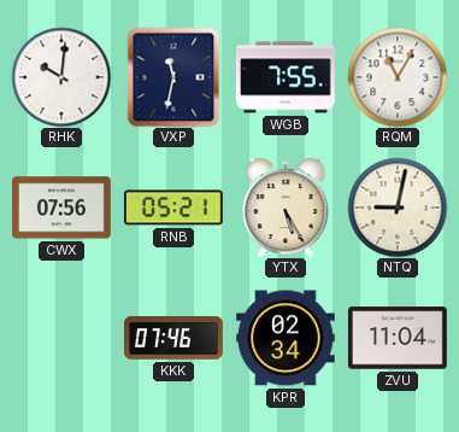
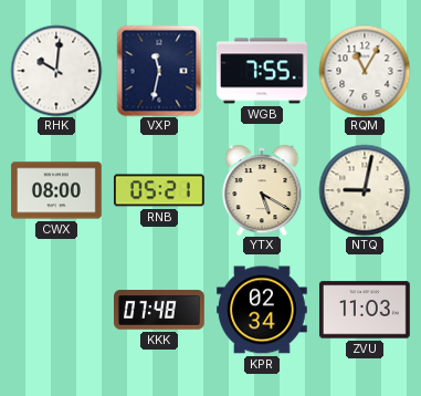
CWX: 07:56 -> 08:00 (57, 190)
YTX: 5:25 -> 5:20 (262, 190)
KKK: 07:46 -> 07:48 (160, 310)
ZVU: 11:04 -> 11:03 (365, 310)
